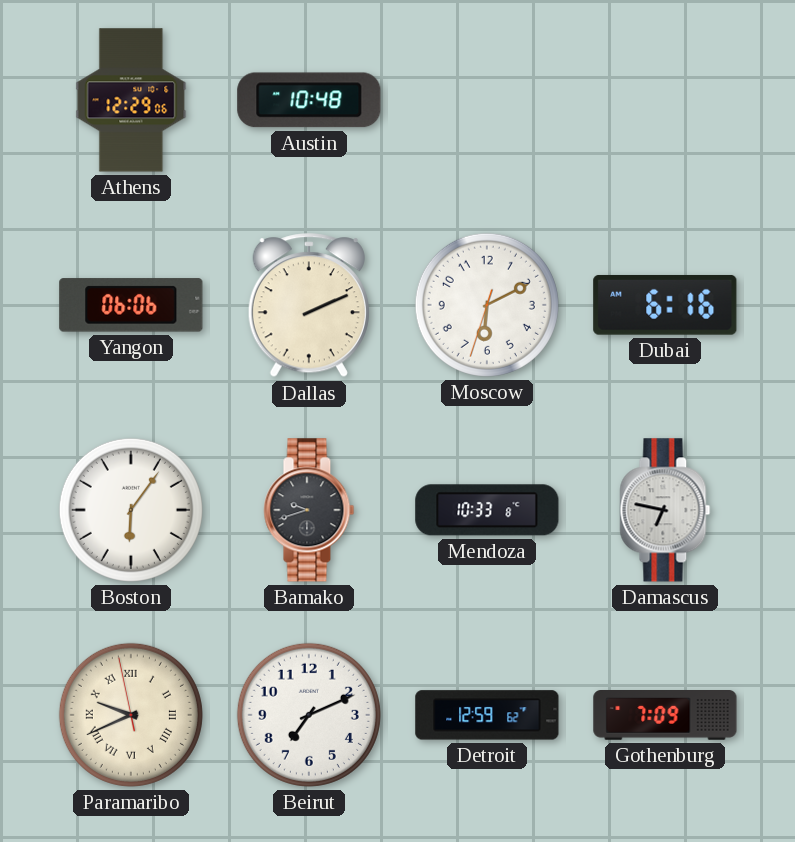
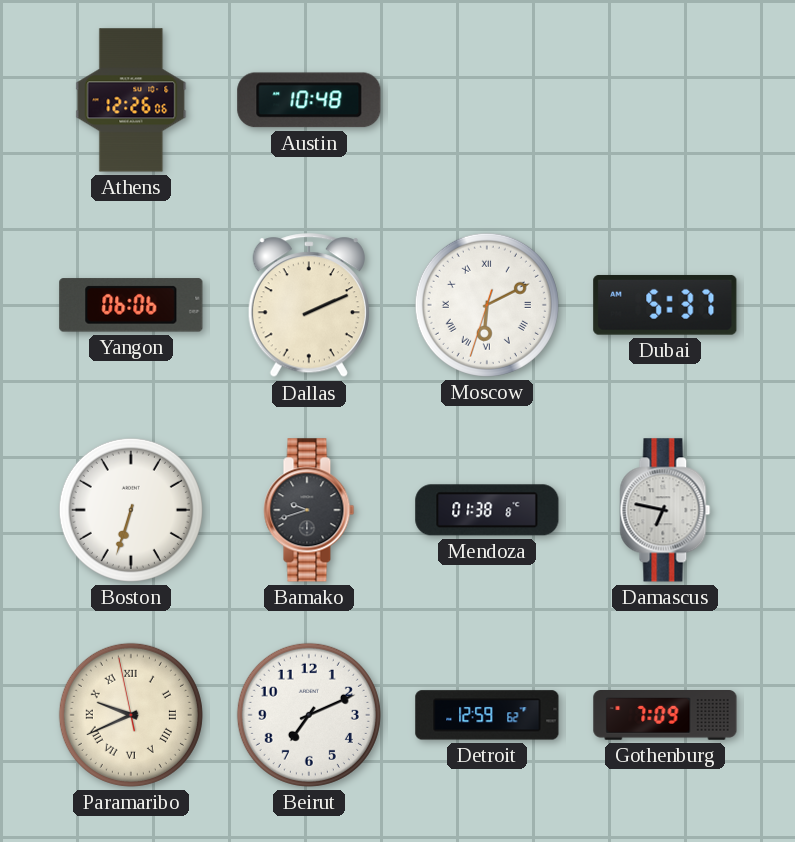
Athens: 12:29 -> 12:26 (131, 100)
Moscow numerals: Arabic -> Roman (487, 305)
Dubai: 6:16 -> 5:37 (665, 305)
Boston: 6:06 -> 6:33 (131, 510)
Mendoza: 10:33 -> 01:38 (487, 510)
